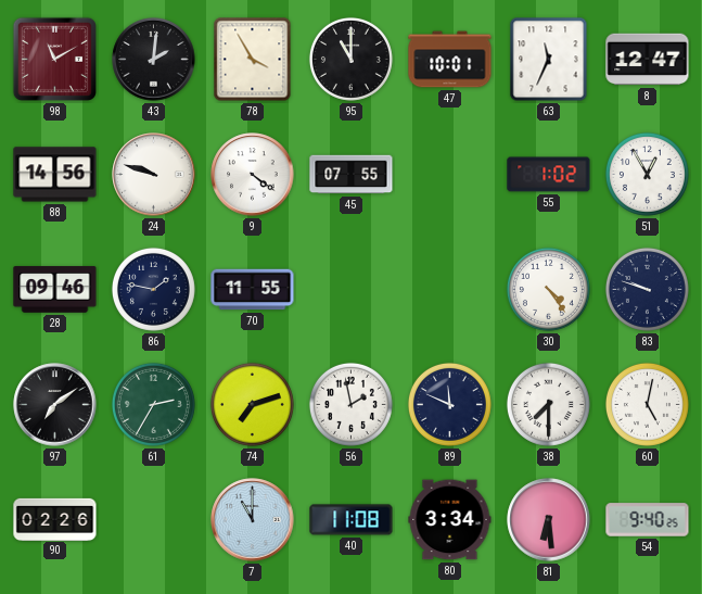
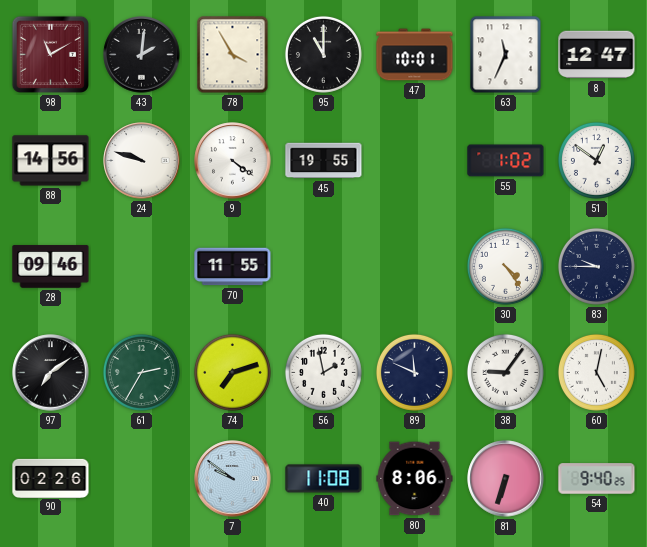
45: 07:55 -> 19:55 (324, 161)
51: 12:55 -> 12:51 (596, 160)
86: 1:47 -> none (153, 289)
83: 9:48 -> 9:45 (596, 266)
38: 7:30 -> 9:06 (505, 372)
7: 11:00 -> 9:51 (233, 479)
80: 3:34 -> 8:06 (415, 479)
81: 6:29 -> 6:33 (506, 479)
